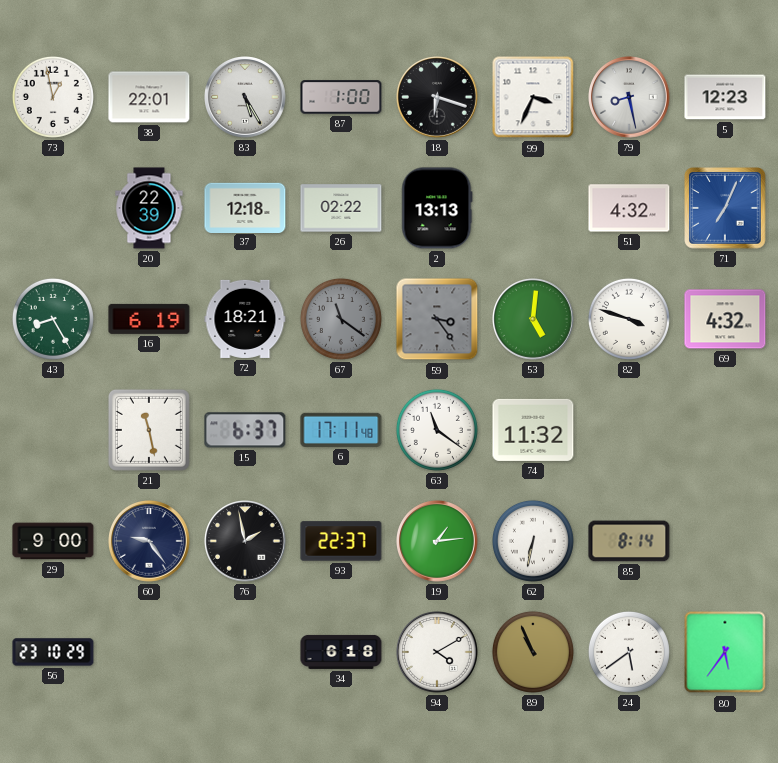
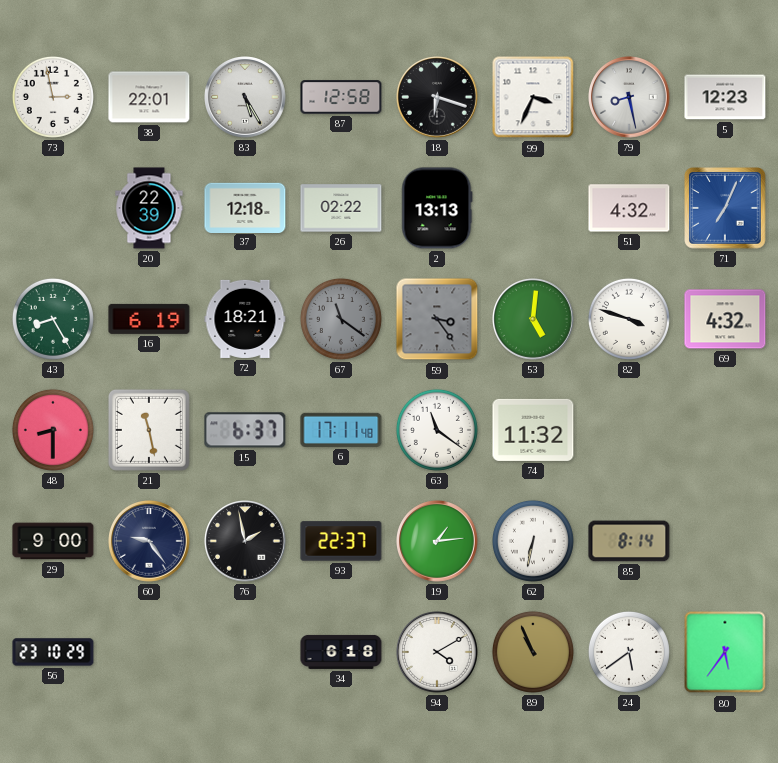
73: 12:58 -> 2:58 (53, 97)
87: 1:00 -> 12:58 (341, 97)
48: none -> 8:30 (53, 430)
